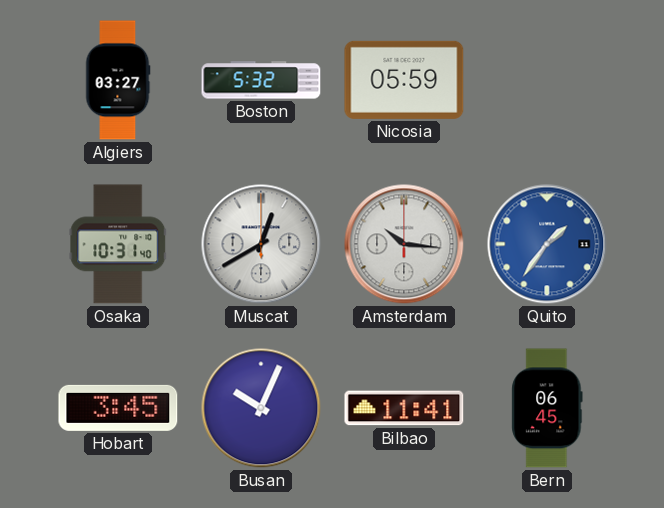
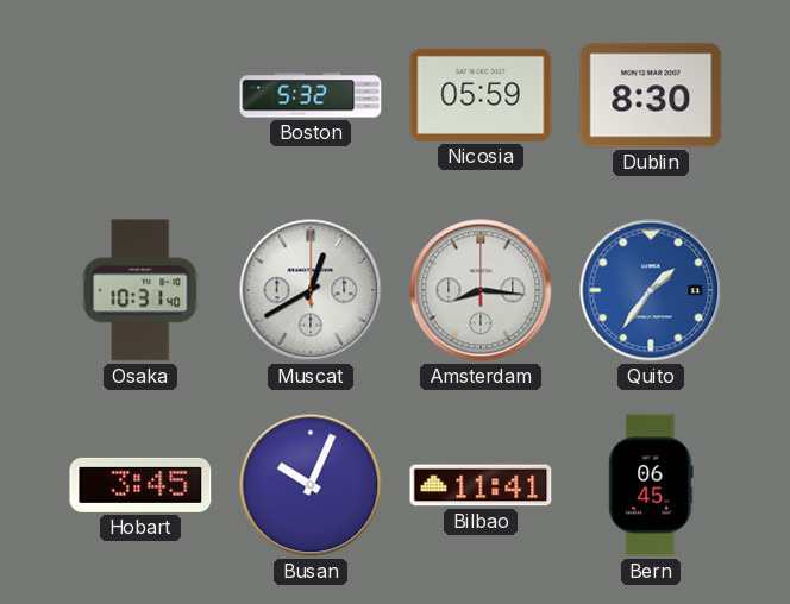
Algiers: 03:27 -> none (118, 80)
Dublin: none -> 8:30 (651, 95)
Amsterdam: 10:16 -> 8:16 (481, 290)
